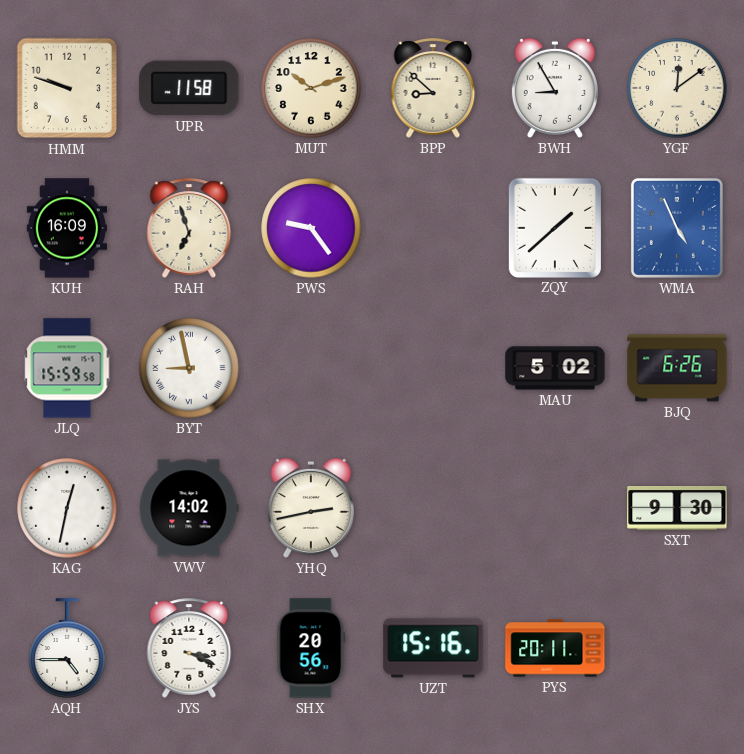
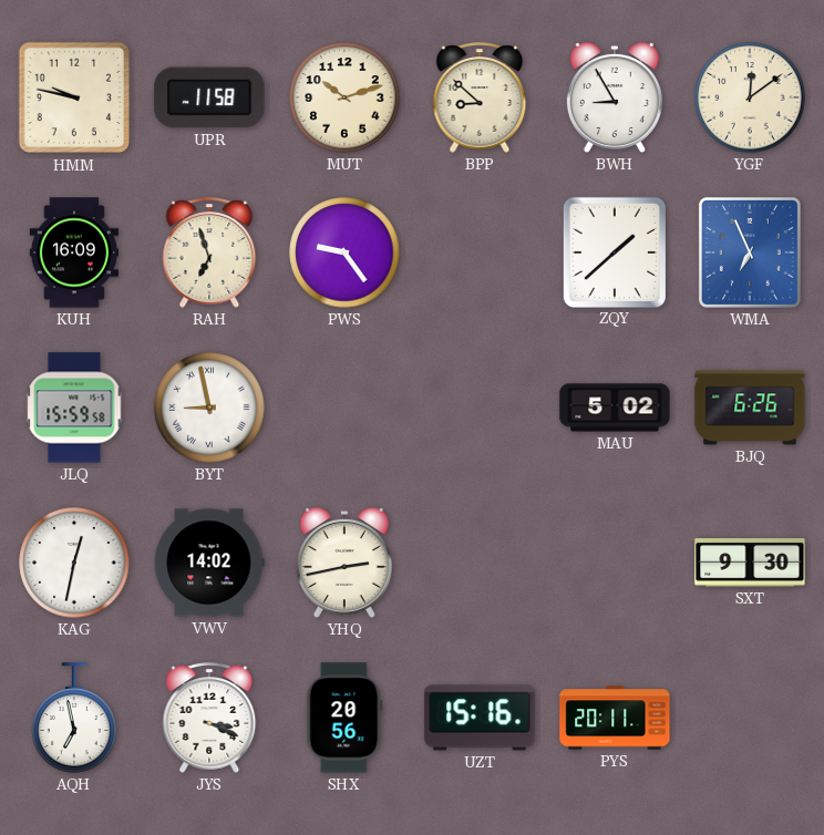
HMM: 9:48 -> 9:47 (74, 97)
WMA: 4:56 -> 6:56 (750, 252)
AQH: 4:45 -> 6:58 (74, 718)
